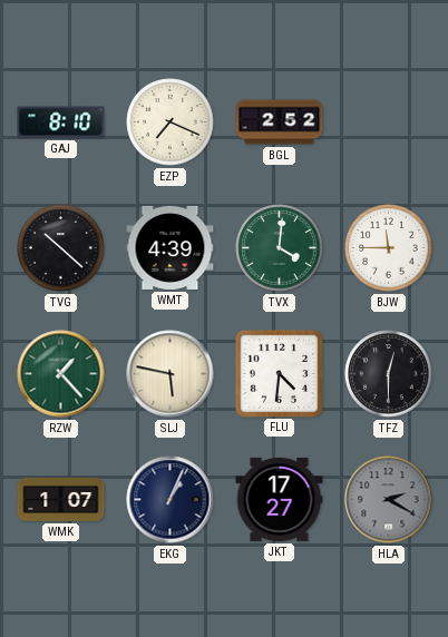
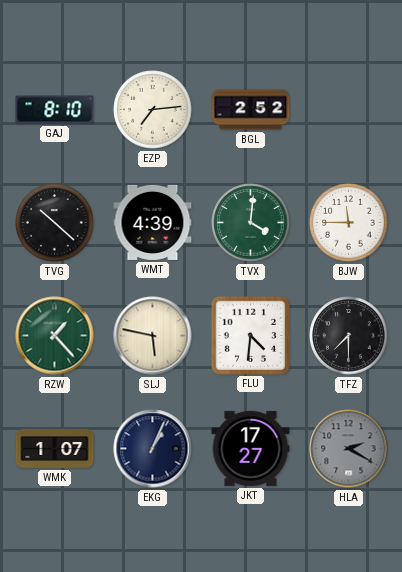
EZP: 7:19 -> 7:14 (153, 110)
TFZ: 12:30 -> 7:30 (349, 336)
